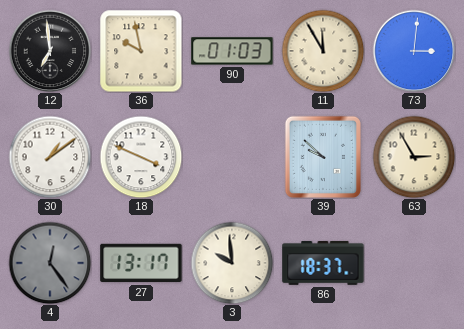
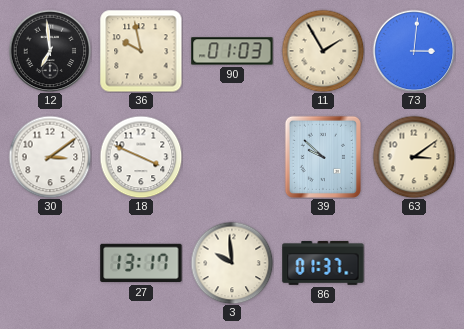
11: 11:55 -> 1:55 (323, 51)
30: 1:09 -> 3:09 (50, 157)
63: 2:55 -> 3:09 (414, 157)
4: 12:24 -> none (50, 263)
86: 18:37 -> 01:37 (323, 263)
